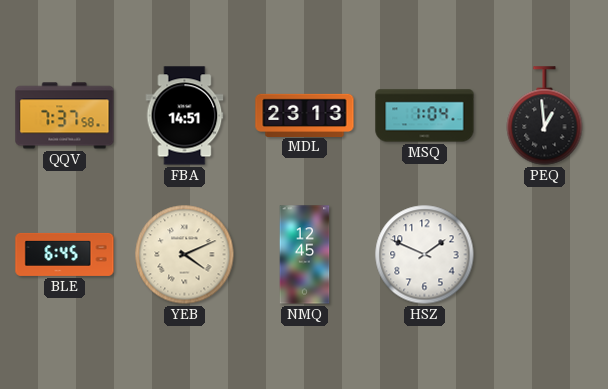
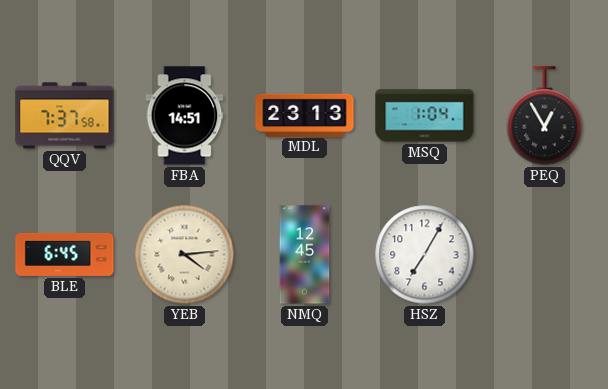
PEQ: 12:59 -> 12:55 (545, 116)
YEB: 4:11 -> 4:14 (185, 255)
HSZ: 1:49 -> 7:05 (425, 255)
